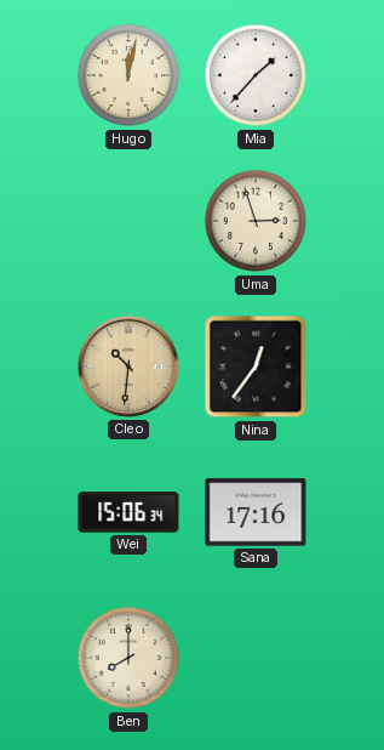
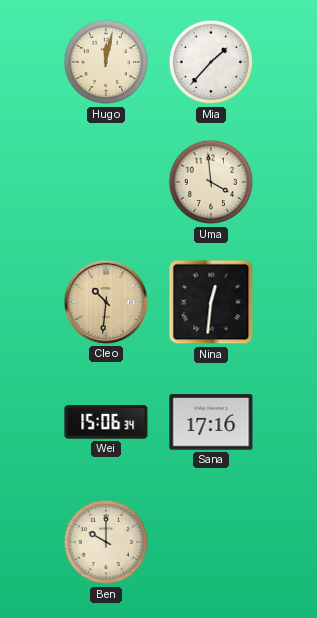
Uma: 2:57 -> 3:59 (211, 182)
Nina: 12:36 -> 12:31 (211, 302)
Ben: 8:00 -> 10:00 (106, 542)
